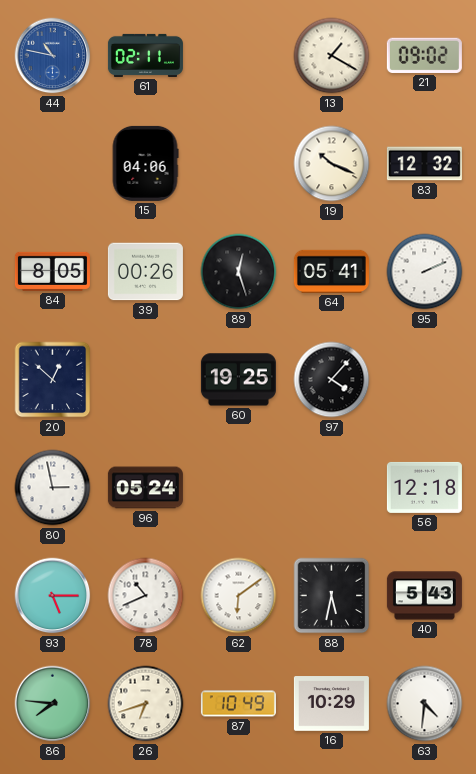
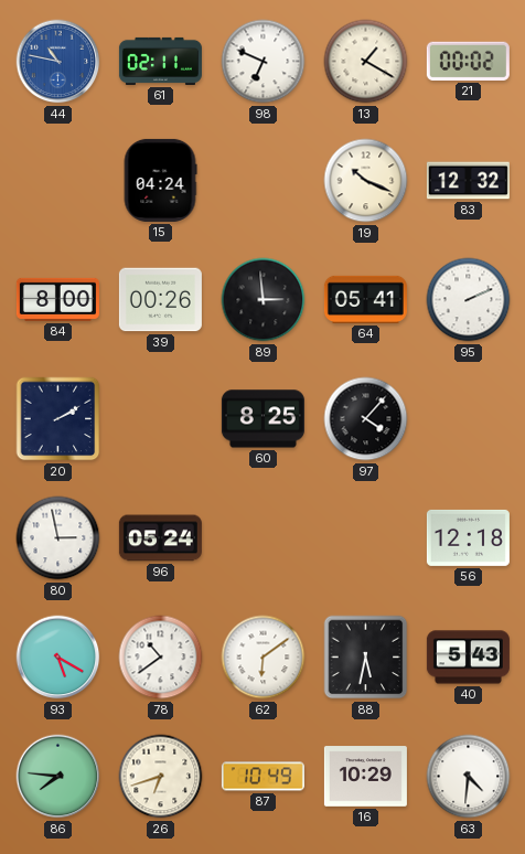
98: none -> 6:49 (264, 62)
21: 09:02 -> 00:02 (468, 61)
15: 04:06 -> 04:24 (160, 180)
84: 8:05 -> 8:00 (57, 299)
89: 12:27 -> 2:59 (264, 300)
20: 12:52 -> 2:10 (58, 419)
60: 19:25 -> 8:25 (262, 419)
93: 5:15 -> 5:20 (58, 658)
78: 10:41 -> 10:39 (161, 658)
